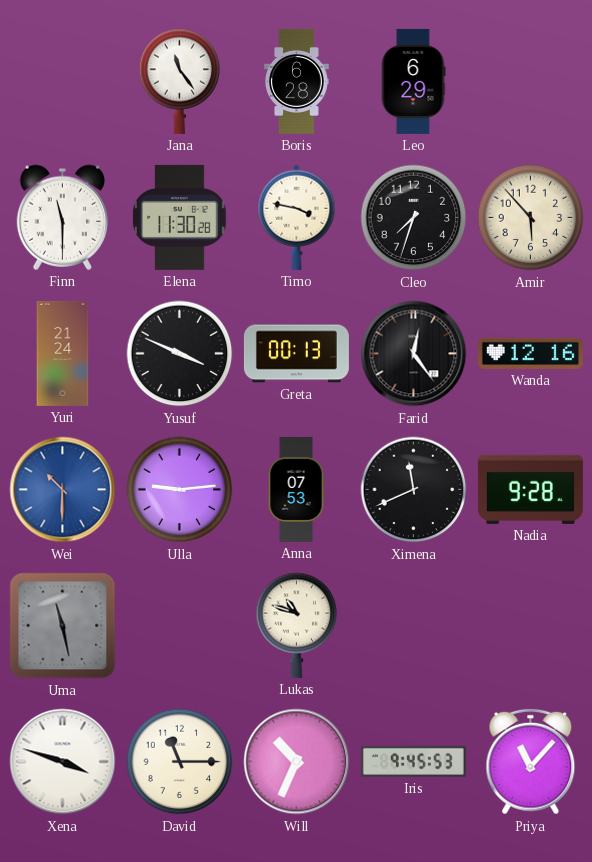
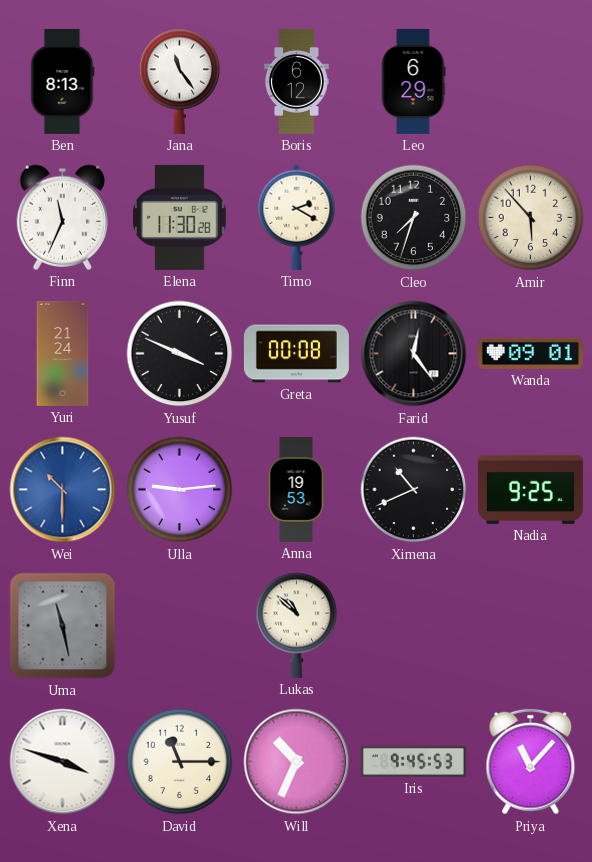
Ben: none -> 8:13 (62, 81)
Boris: 6:28 -> 6:12 (297, 81)
Finn: 11:30 -> 11:34 (62, 217)
Timo: 3:47 -> 2:20 (297, 217)
Greta: 00:13 -> 00:08 (296, 354)
Wanda: 12:16 -> 09:01 (530, 353)
Anna: 07:53 -> 19:53 (296, 489)
Ximena: 11:41 -> 10:41 (414, 490)
Nadia: 9:28 -> 9:25 (530, 489)
Lukas: 10:48 -> 10:52 (297, 625)
